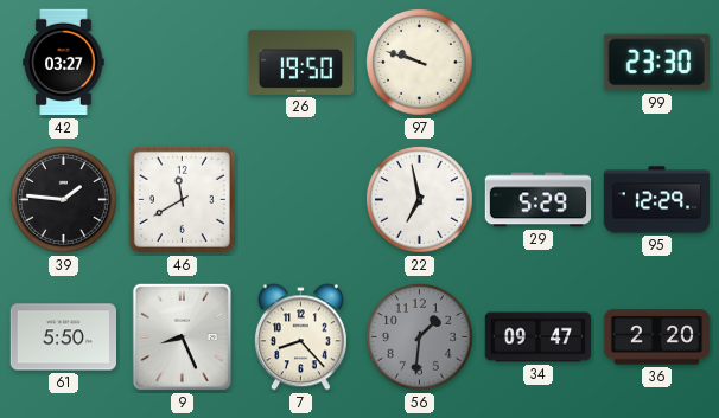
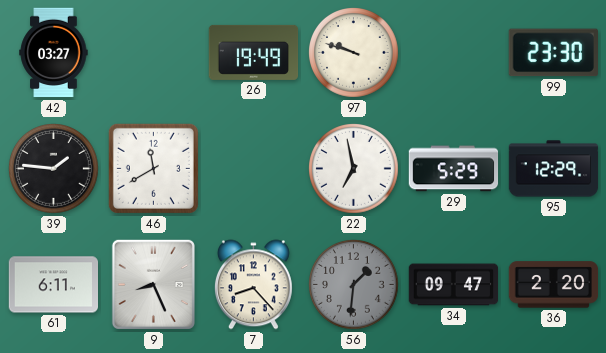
26: 19:50 -> 19:49 (254, 52)
61: 5:50 -> 6:11 (54, 285)
